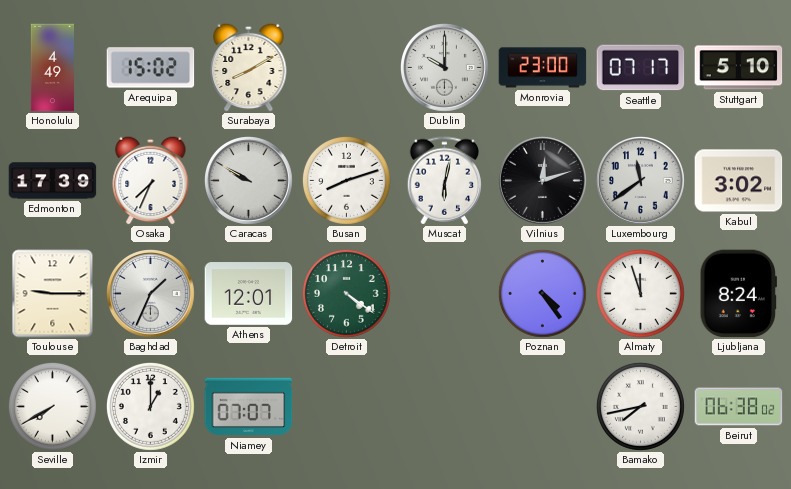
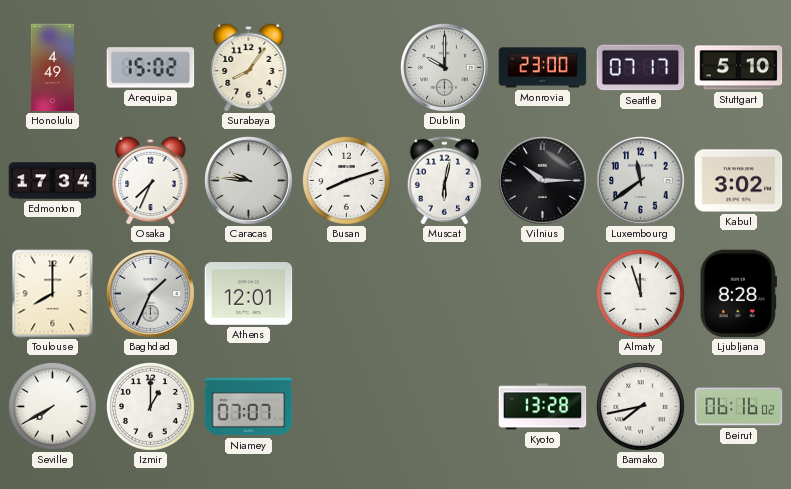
Surabaya: 8:10 -> 8:06 (249, 67)
Edmonton: 17:39 -> 17:34 (53, 181)
Caracas: 9:50 -> 9:46 (249, 181)
Vilnius: 12:12 -> 10:15 (543, 181)
Toulouse: 9:15 -> 8:00 (53, 294)
Detroit: 4:21 -> none (347, 294)
Poznan: 4:24 -> none (543, 294)
Ljubljana: 8:24 -> 8:28 (738, 294)
Kyoto: none -> 13:28 (543, 407)
Beirut: 06:38 -> 06:16 (739, 407)
